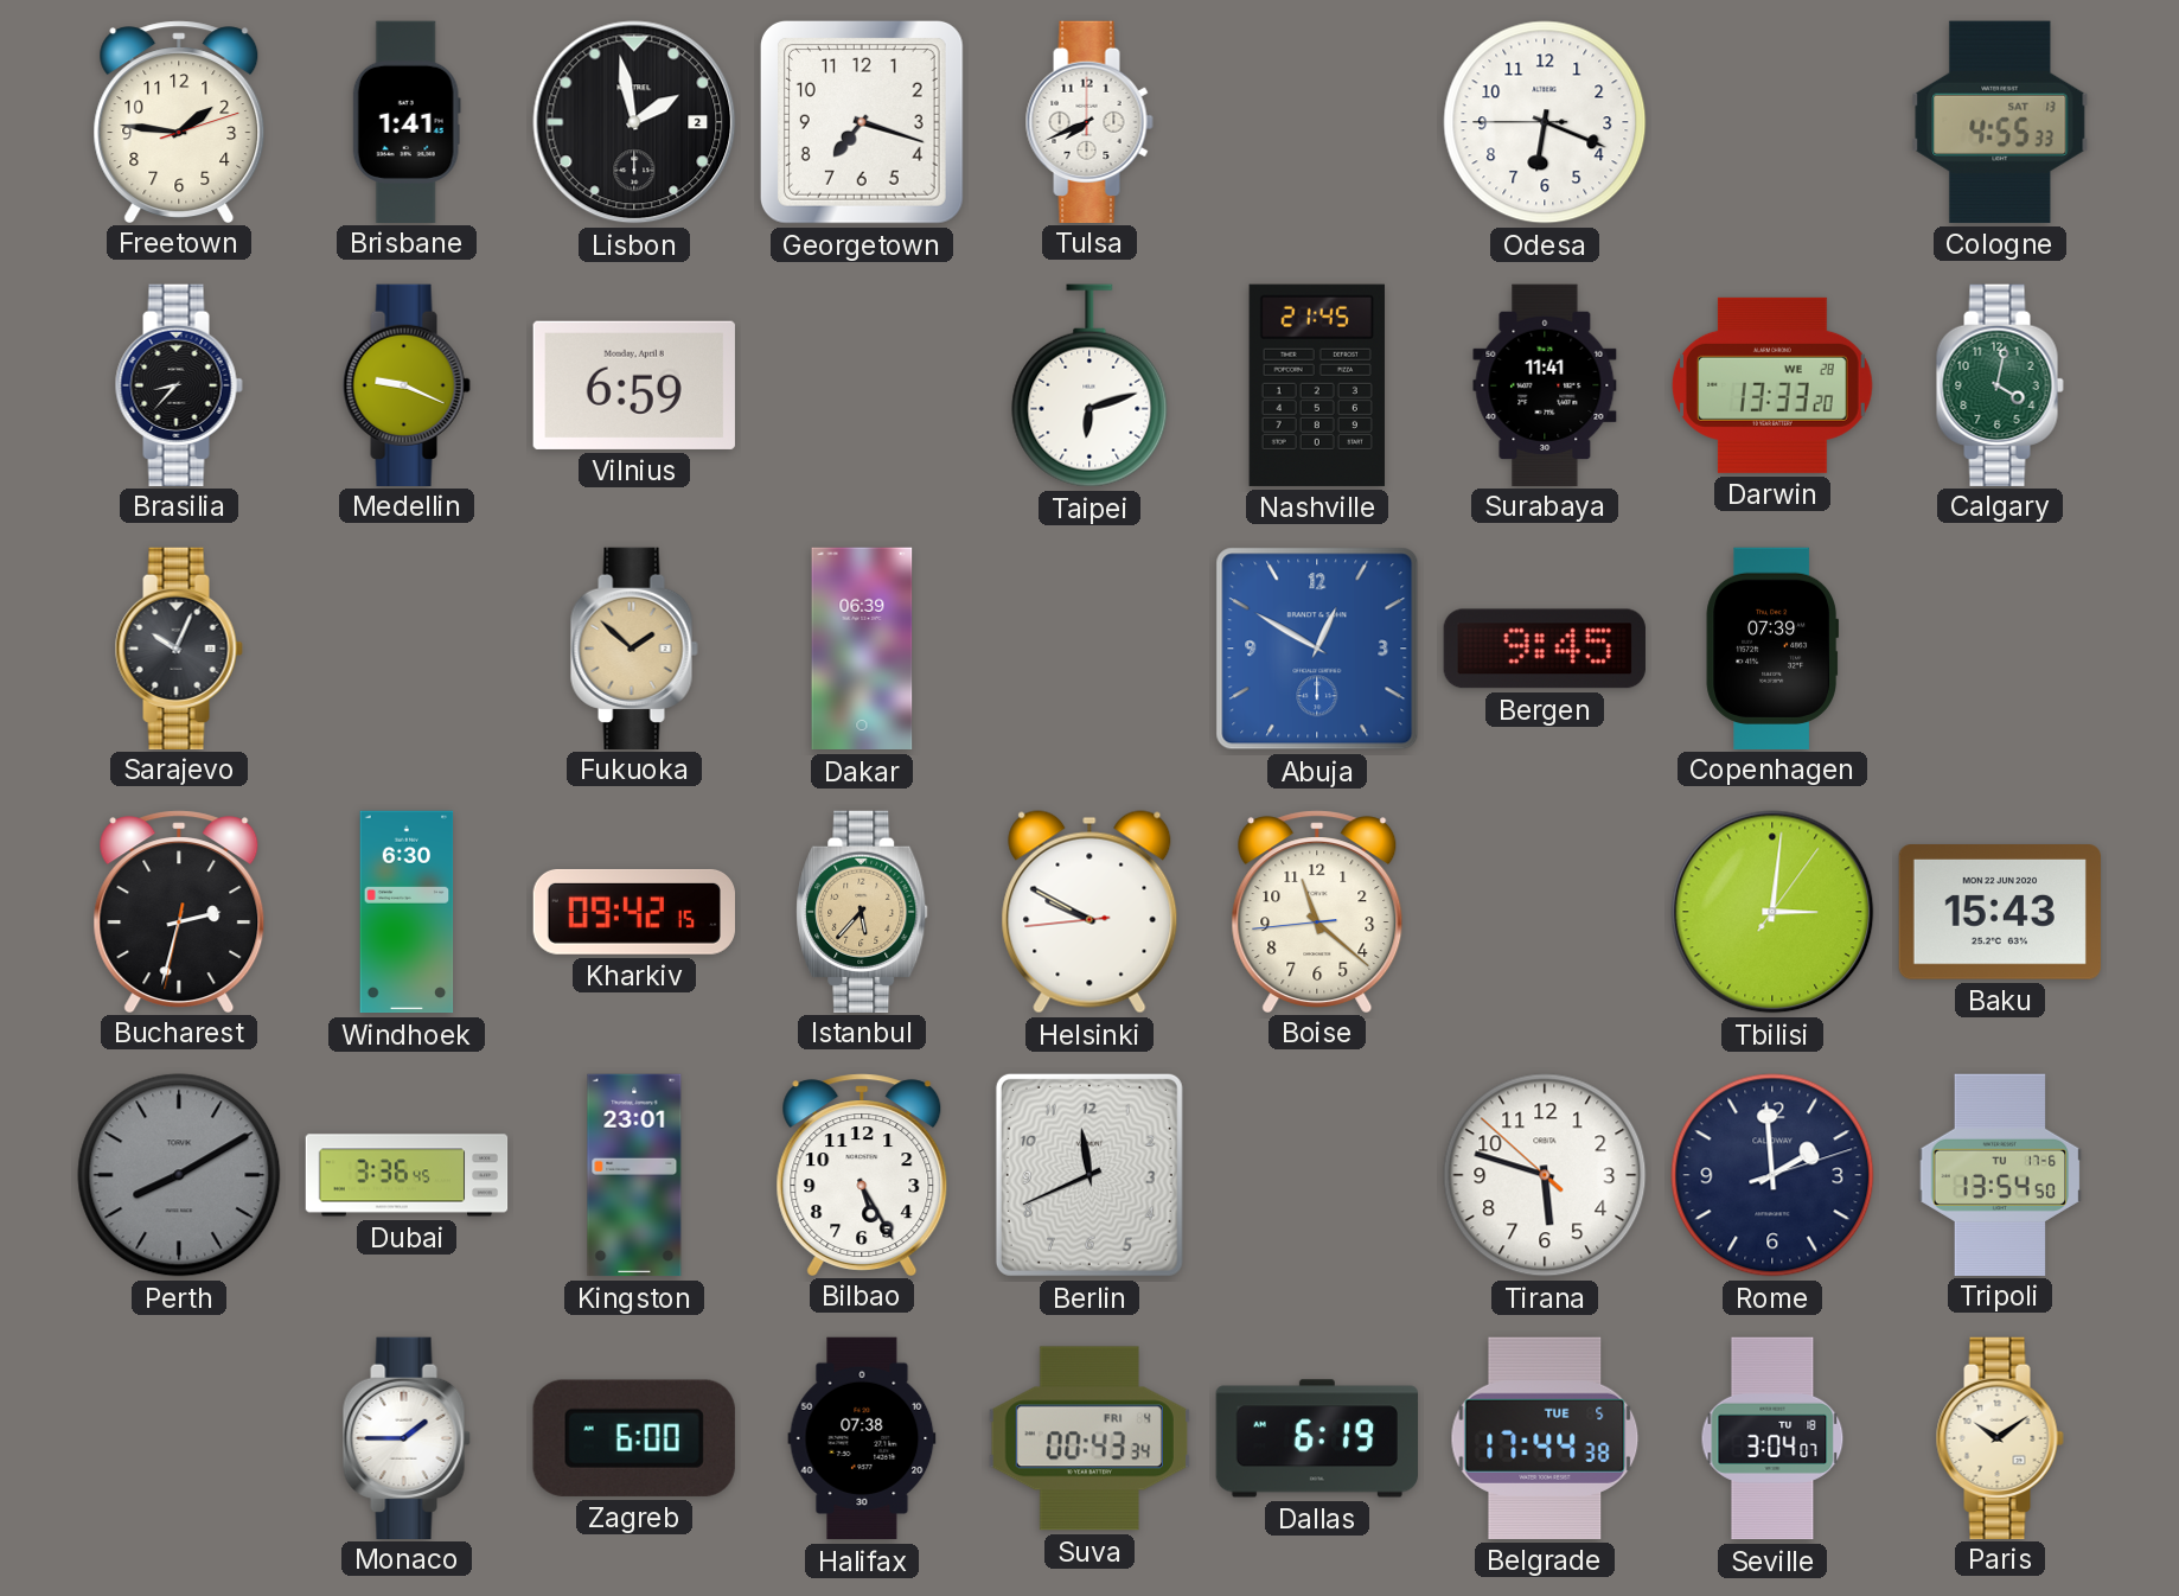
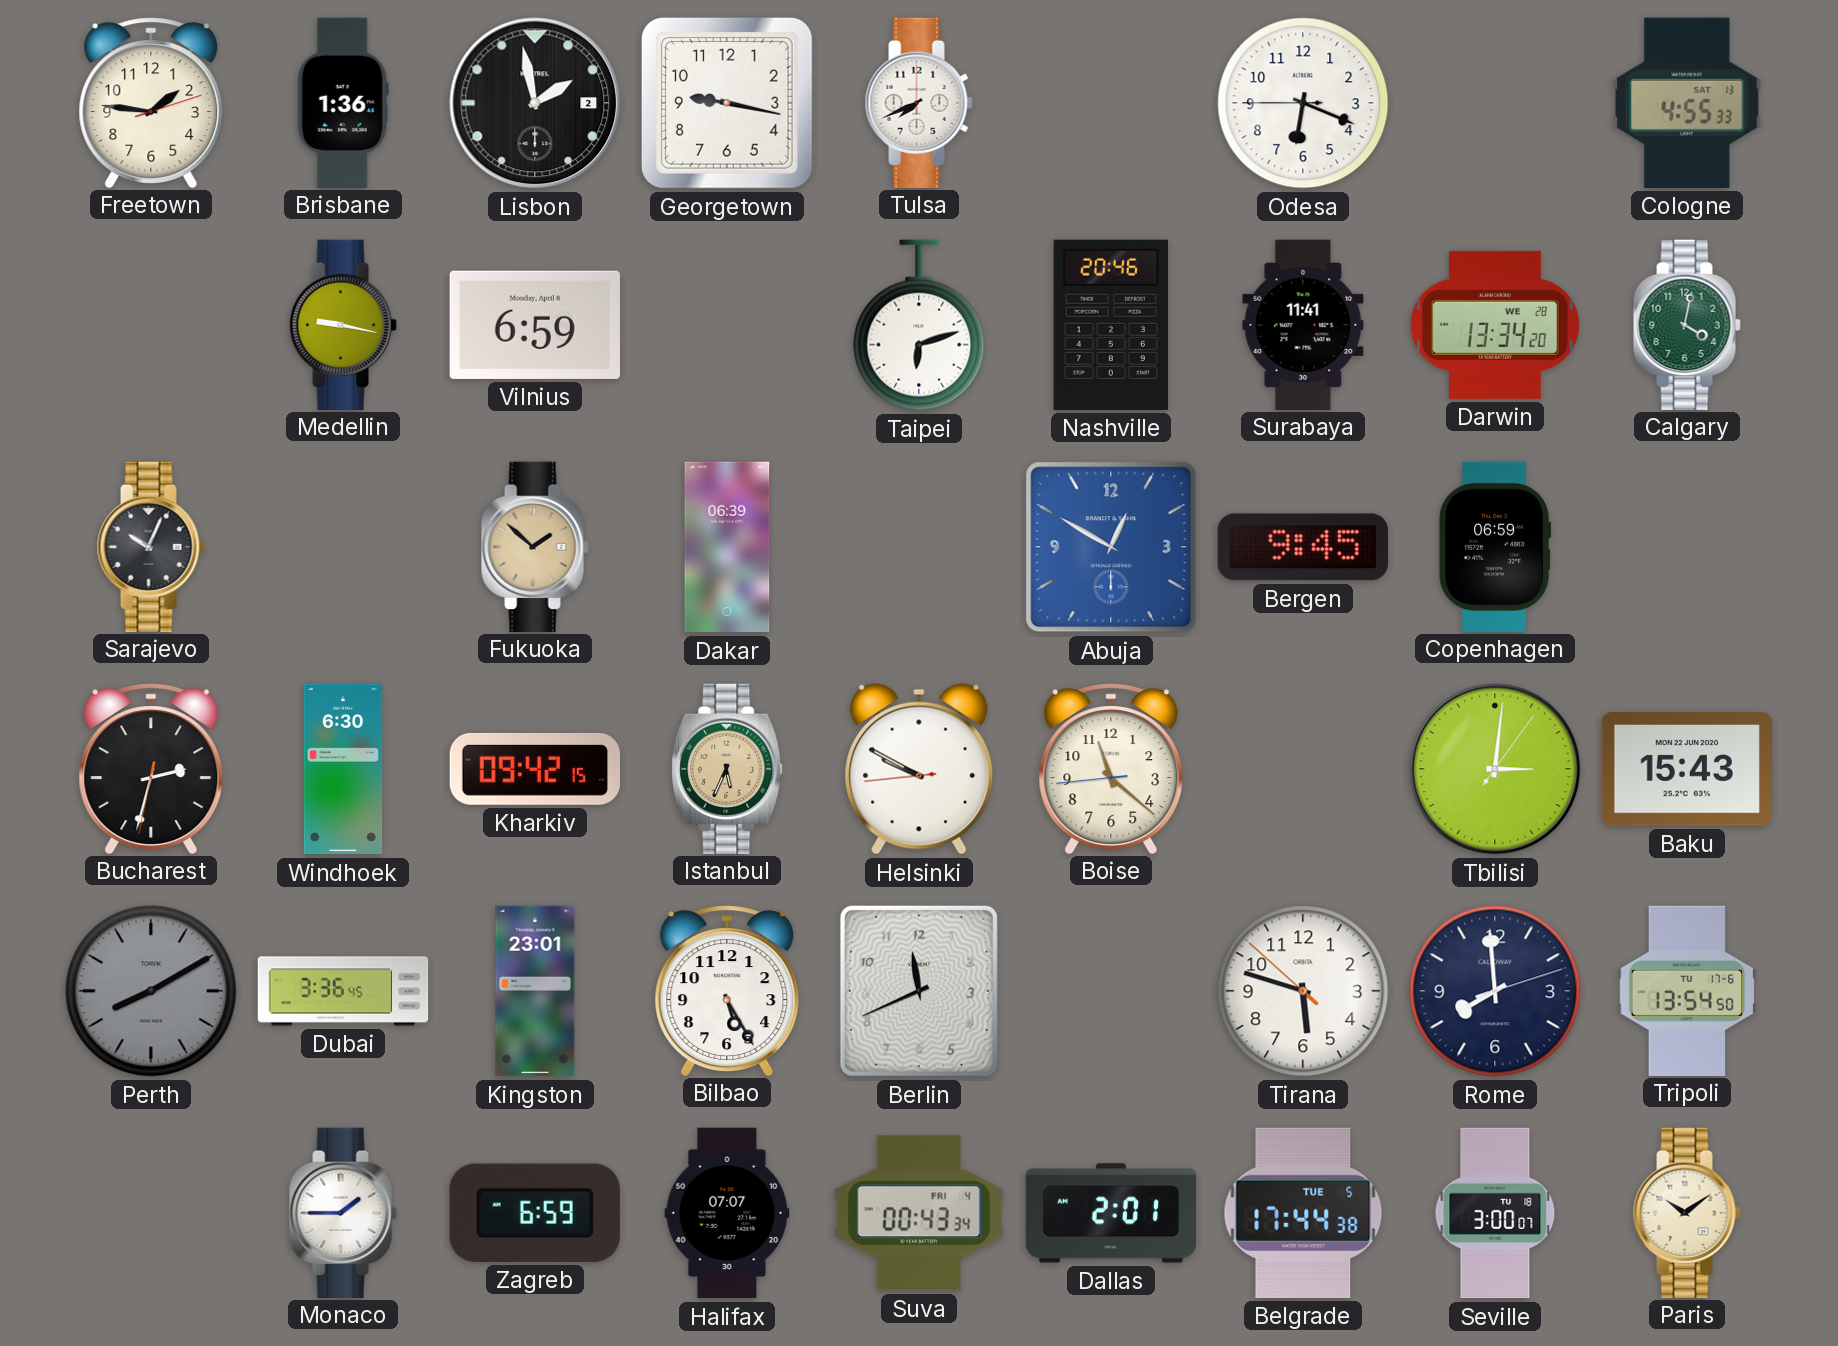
Brisbane: 1:41 -> 1:36 (343, 102)
Georgetown: 7:18 -> 9:17 (727, 103)
Brasilia: 8:37 -> none (179, 384)
Medellin: 9:19 -> 9:17 (343, 324)
Nashville: 21:45 -> 20:46 (1111, 325)
Darwin: 13:33 -> 13:34 (1495, 325)
Copenhagen: 07:39 -> 06:59 (1494, 546)
Istanbul: 5:37 -> 5:34 (727, 768)
Rome: 1:59 -> 7:59 (1495, 991)
Zagreb: 6:00 -> 6:59 (535, 1213)
Halifax: 07:38 -> 07:07 (727, 1213)
Dallas: 6:19 -> 2:01 (1111, 1213)
Seville: 3:04 -> 3:00 (1495, 1213)
